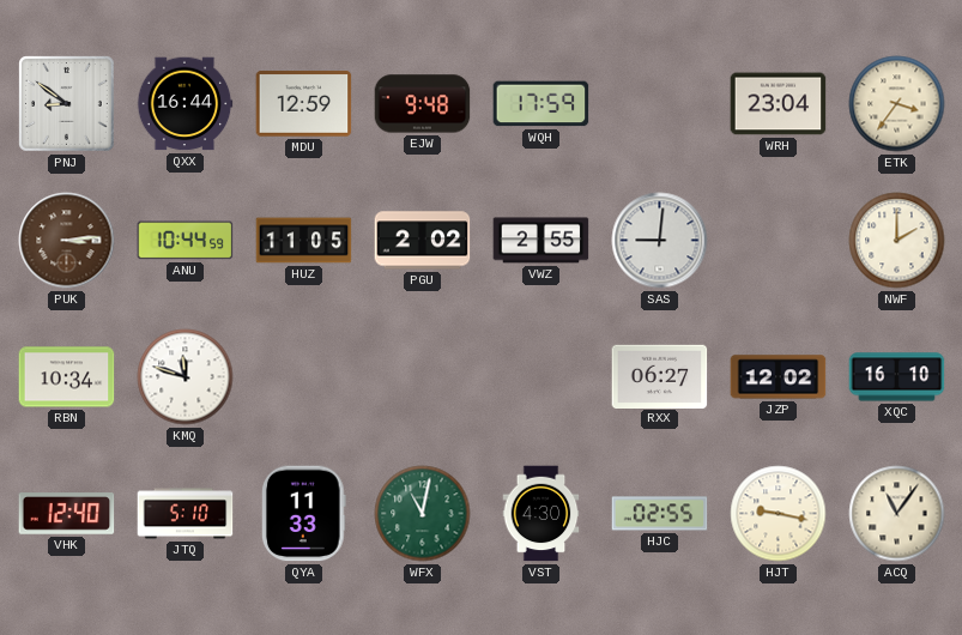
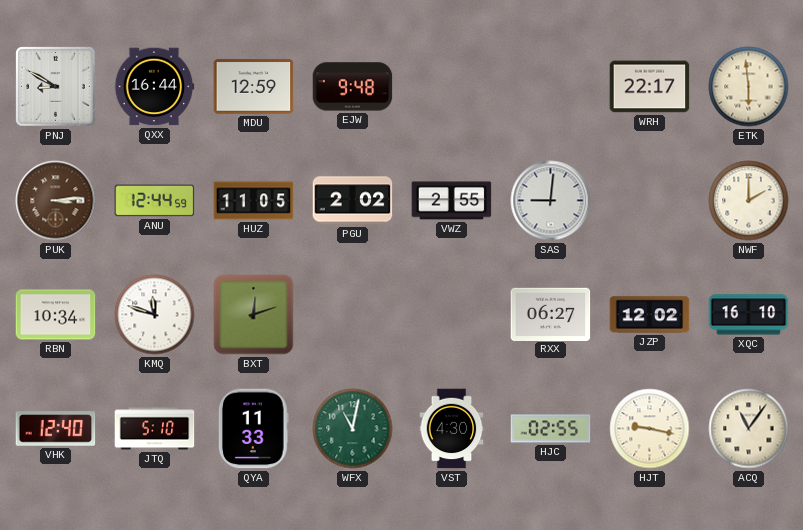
PNJ: 8:51 -> 8:50 (56, 87)
WQH: 17:59 -> none (541, 104)
WRH: 23:04 -> 22:17 (650, 87)
ETK: 3:36 -> 5:59 (749, 87)
ANU: 10:44 -> 12:44 (155, 201)
BXT: none -> 12:12 (254, 315)
